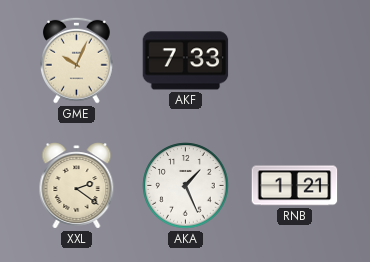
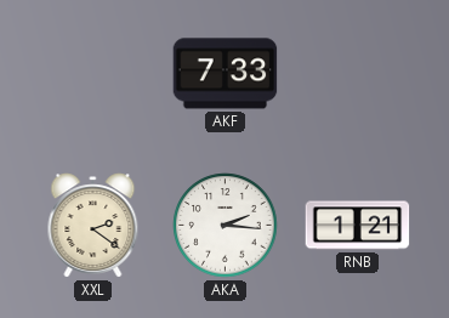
GME: 10:04 -> none (76, 60)
AKA: 1:26 -> 2:16 (226, 226)
